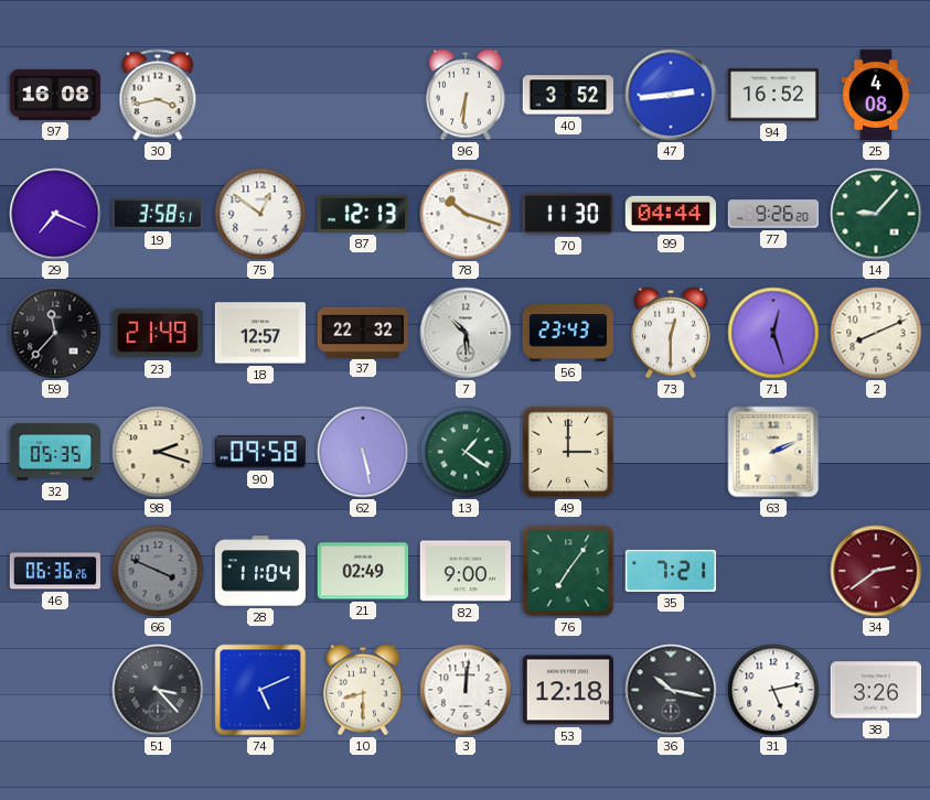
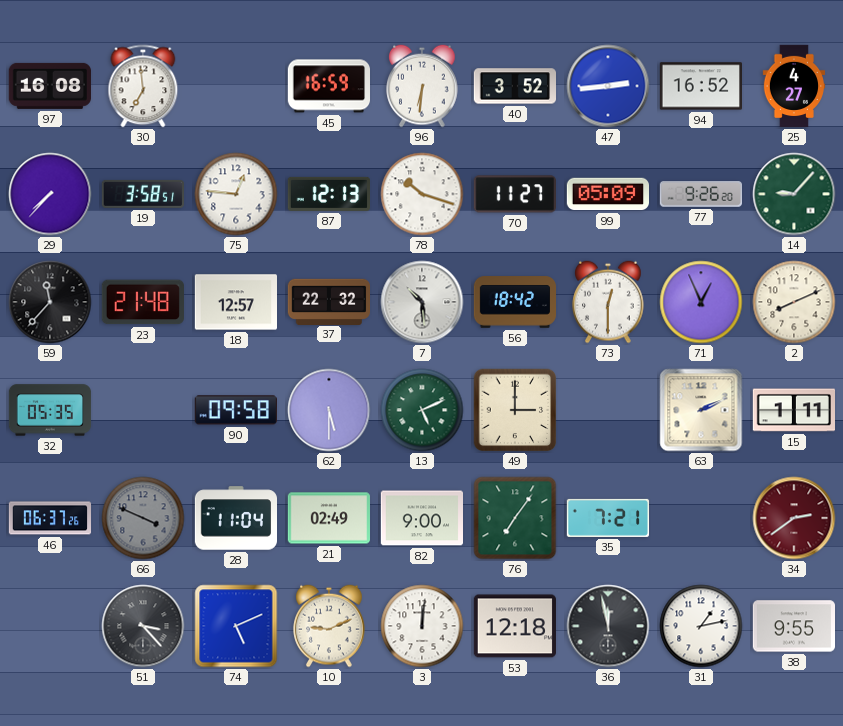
30: 3:43 -> 6:59 (143, 86)
45: none -> 16:59 (328, 86)
25: 4:08 -> 4:27 (794, 86)
29: 7:19 -> 7:37 (50, 194)
75: 12:51 -> 12:46 (236, 194)
70: 11:30 -> 11:27 (515, 194)
99: 04:44 -> 05:09 (607, 194)
23: 21:49 -> 21:48 (143, 302)
56: 23:43 -> 18:42 (515, 302)
71: 12:27 -> 12:56 (701, 302)
98: 2:18 -> none (158, 452)
62: 5:28 -> 5:30 (329, 410)
13: 1:21 -> 5:11 (422, 410)
15: none -> 1:11 (793, 410)
46: 06:36 -> 06:37 (50, 518)
10: 8:30 -> 9:11 (329, 626)
36: 10:17 -> 11:58 (608, 626)
31: 5:13 -> 1:13 (701, 626)
38: 3:26 -> 9:55 (793, 626)
